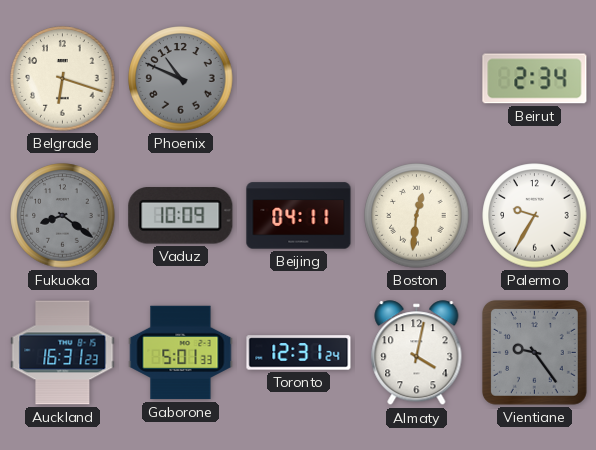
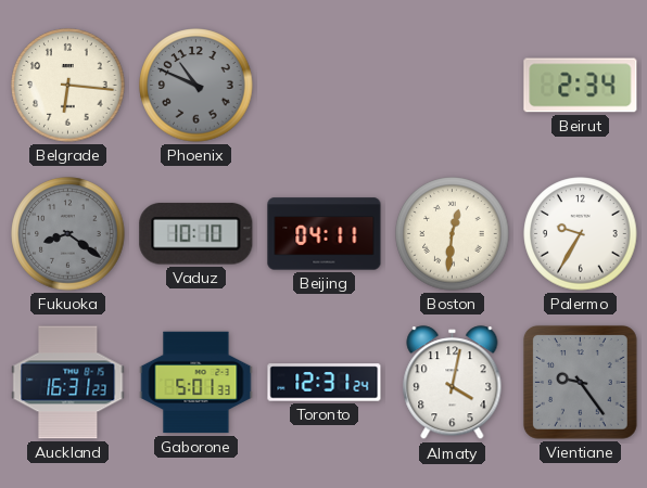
Belgrade: 6:18 -> 6:16 (68, 86)
Vaduz: 10:09 -> 10:10 (196, 234)
